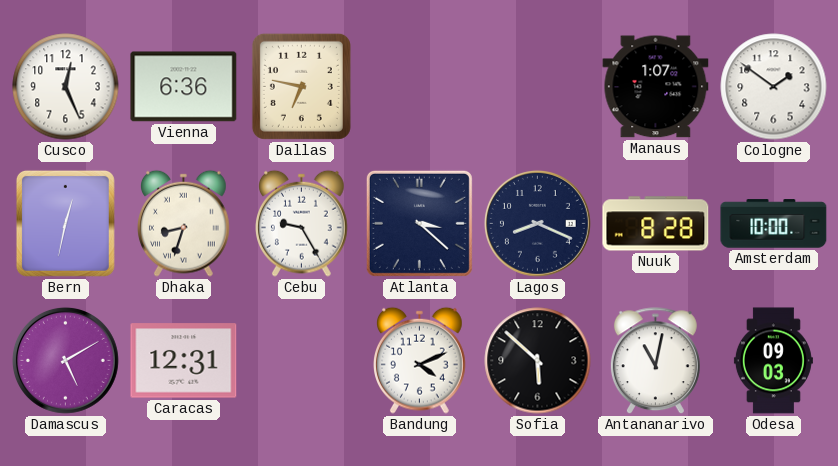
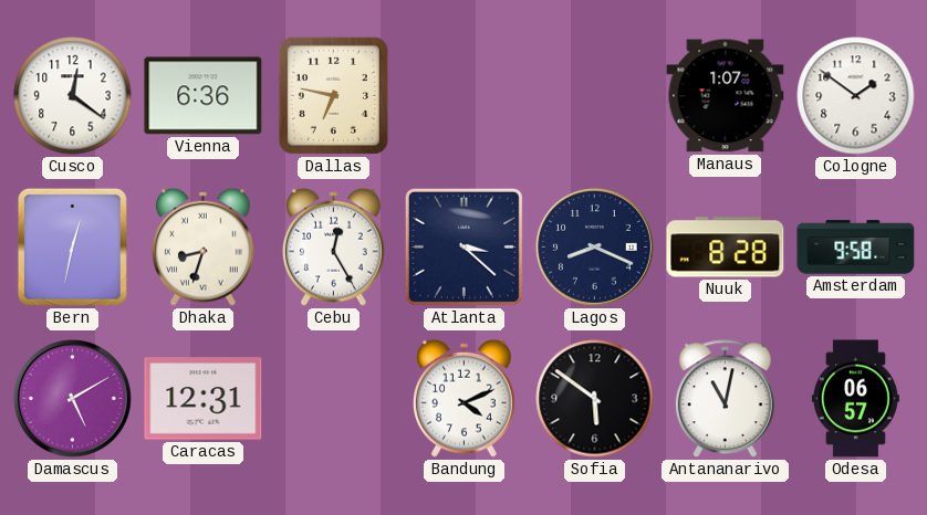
Cusco: 12:26 -> 12:21 (73, 96)
Cebu: 9:25 -> 12:25 (334, 246)
Amsterdam: 10:00 -> 9:58 (856, 248)
Sofia: 5:52 -> 5:51 (595, 399)
Odesa: 09:03 -> 06:57 (855, 399)
